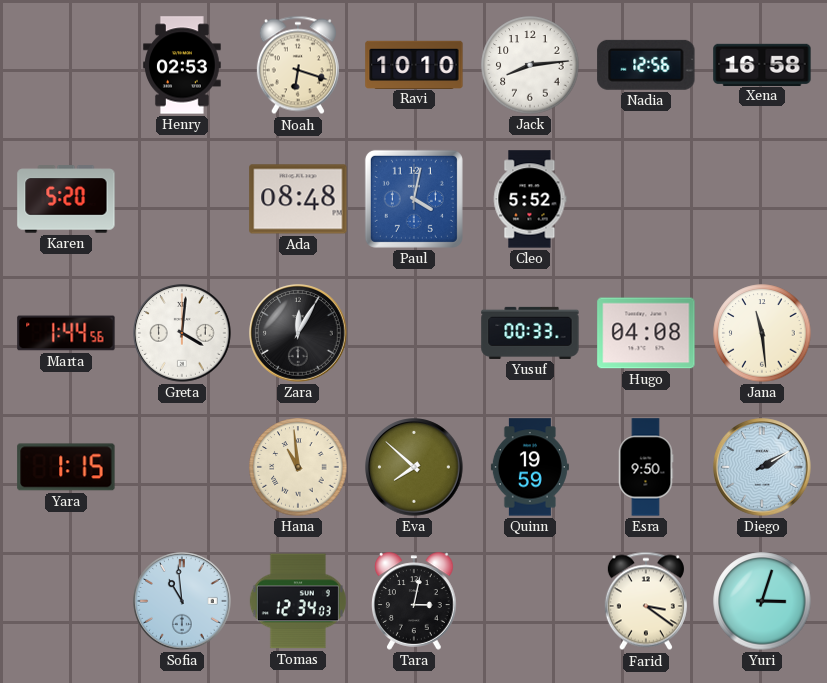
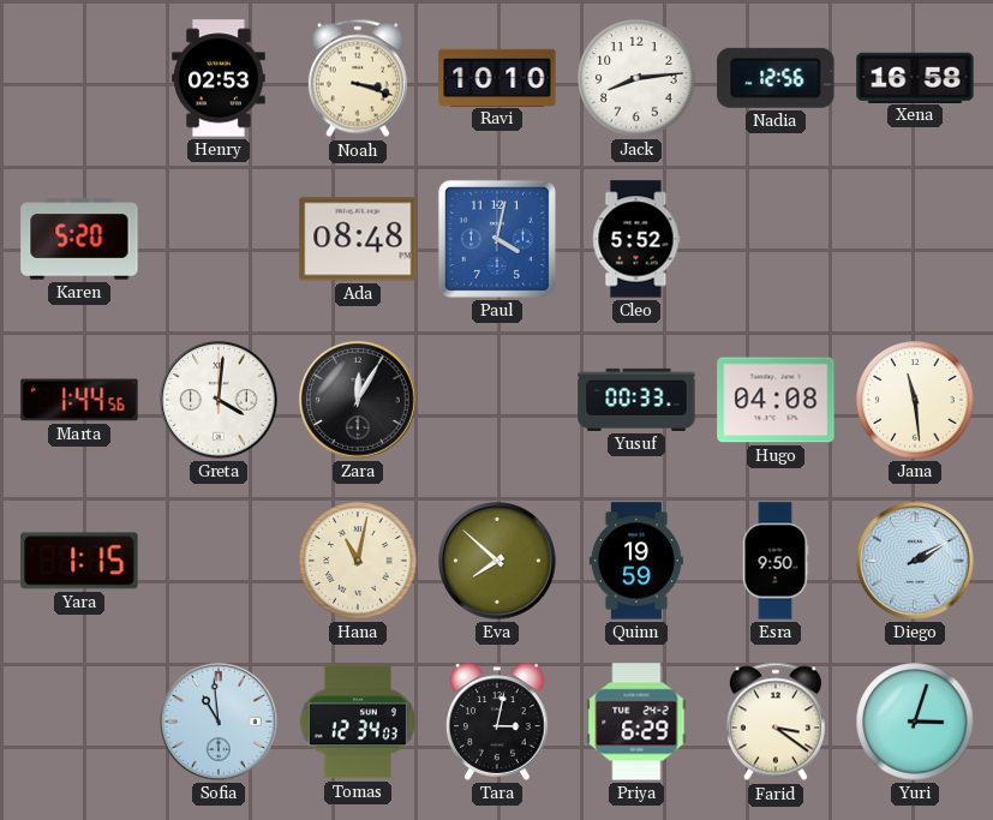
Noah: 6:18 -> 3:18 (358, 78)
Hana: 10:59 -> 11:02 (358, 561)
Priya: none -> 6:29 (636, 722)
